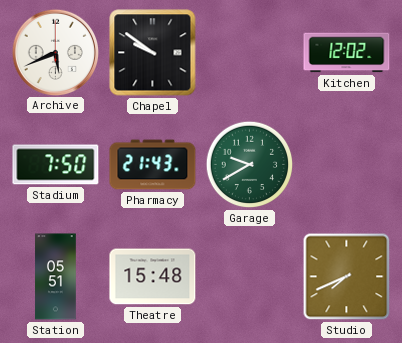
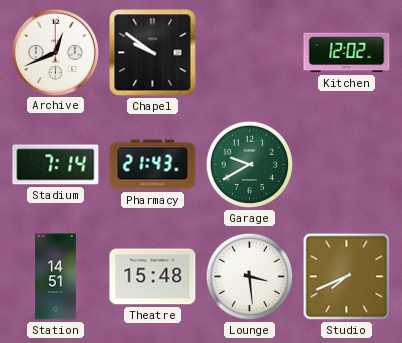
Archive: 5:41 -> 12:41 (55, 52)
Stadium: 7:50 -> 7:14 (56, 165)
Station: 05:51 -> 14:51 (56, 277)
Lounge: none -> 3:29 (250, 277)
